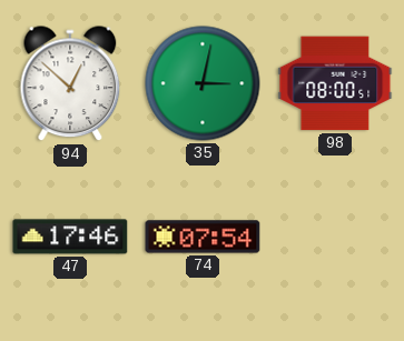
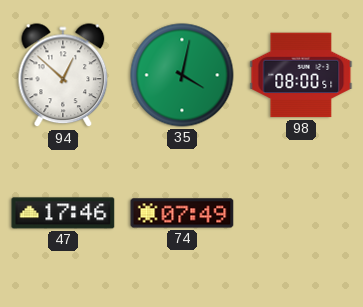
35: 3:02 -> 4:02 (182, 75)
74: 07:54 -> 07:49 (182, 213)
